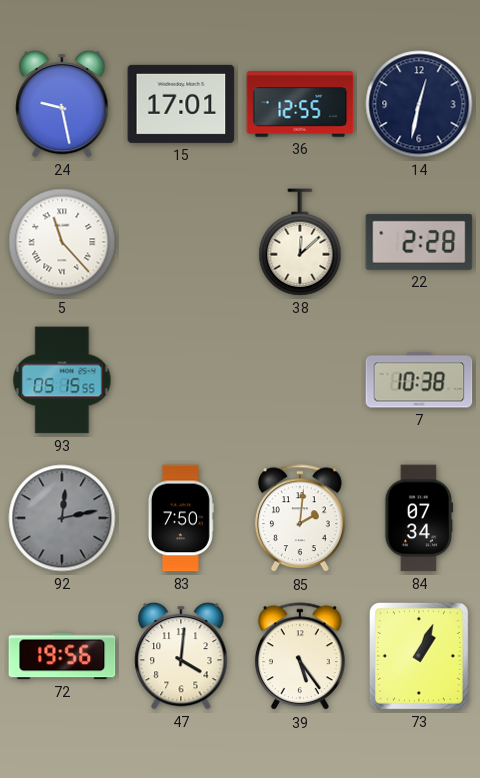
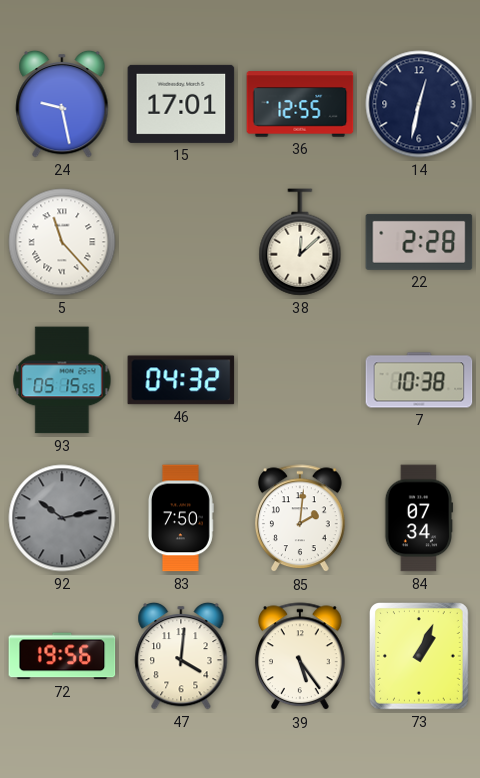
46: none -> 04:32 (181, 380)
92: 12:13 -> 10:13 (62, 518)
